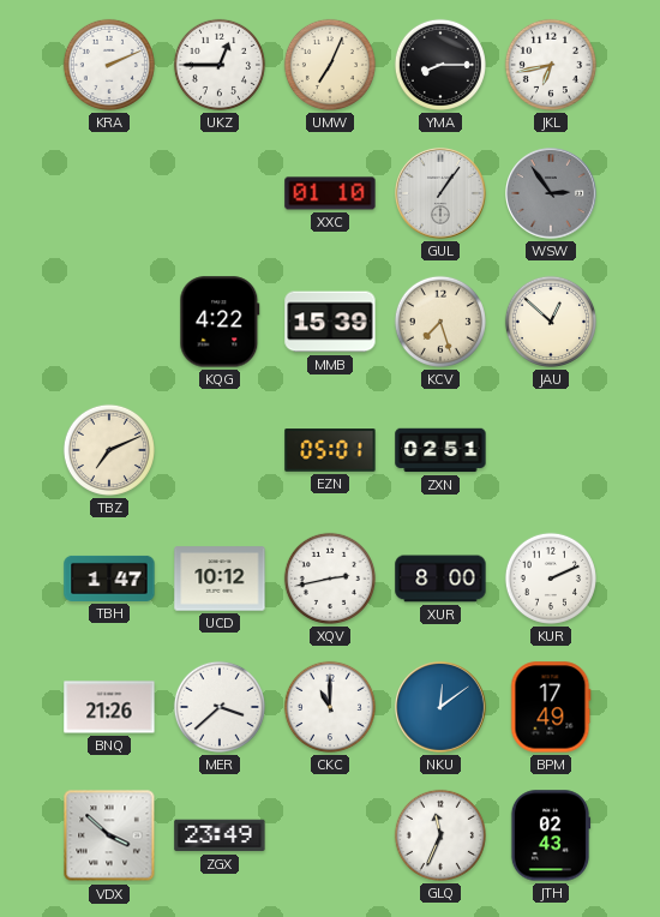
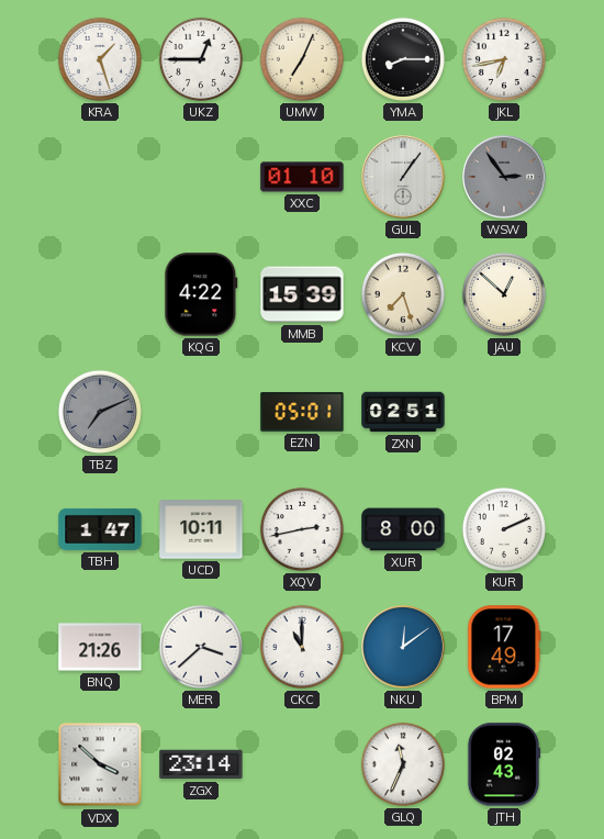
KRA: 2:11 -> 1:27 (100, 59)
TBZ dial: cream -> grey (100, 412)
UCD: 10:12 -> 10:11 (201, 529)
ZGX: 23:49 -> 23:14 (201, 764)
